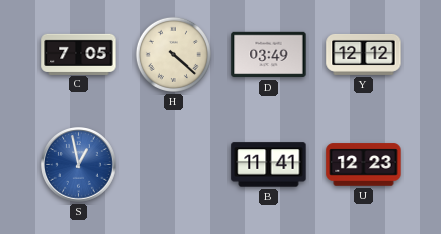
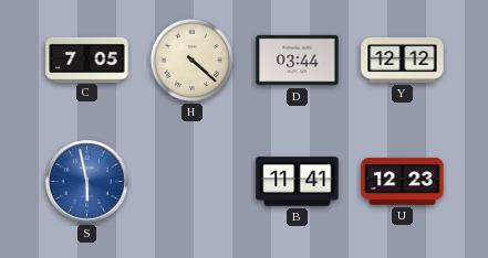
D: 03:49 -> 03:44 (298, 61)
S: 12:58 -> 5:58 (87, 182)
